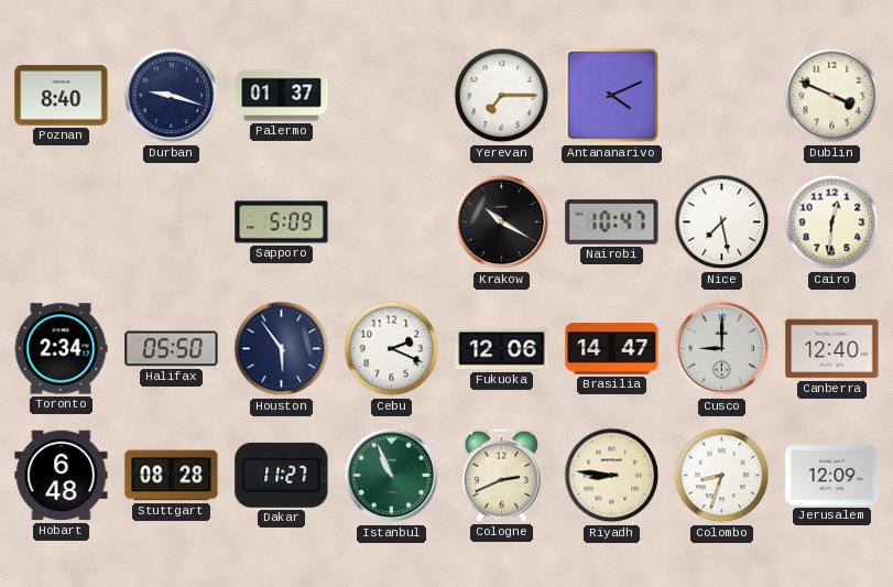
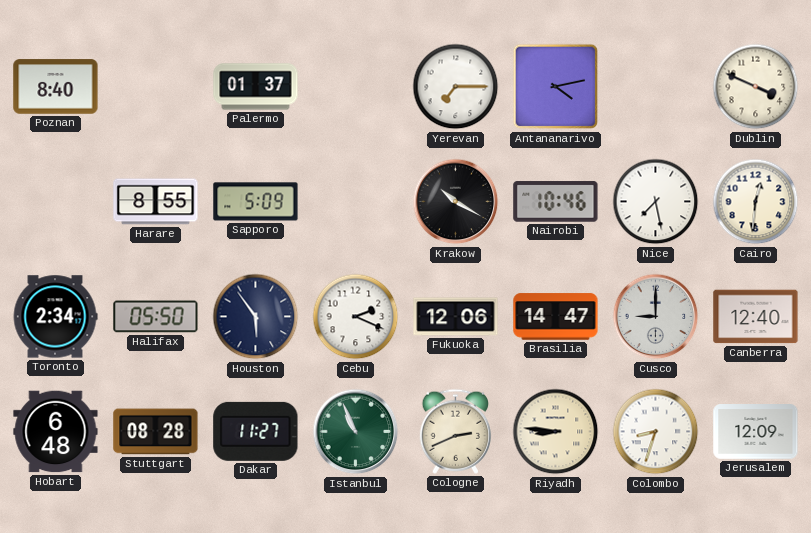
Durban: 9:18 -> none (172, 96)
Antananarivo: 4:11 -> 4:13 (556, 87)
Harare: none -> 8:55 (156, 202)
Nairobi: 10:47 -> 10:46 (556, 202)
